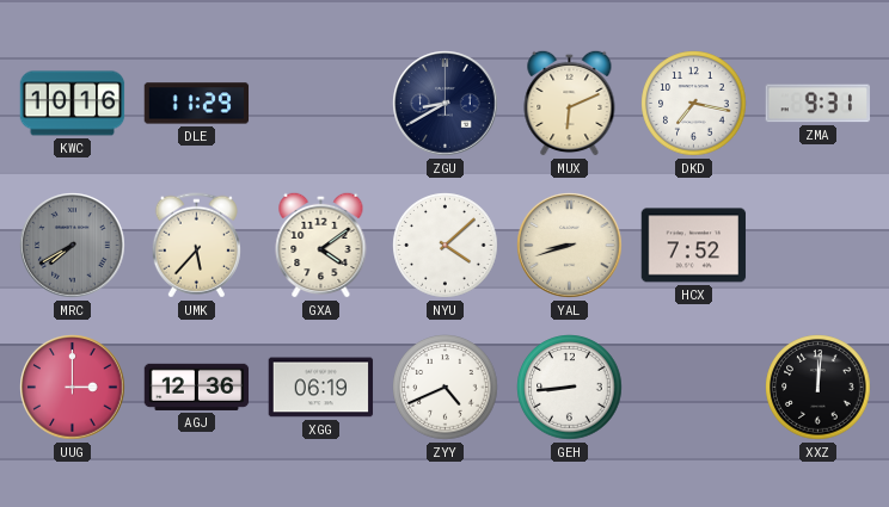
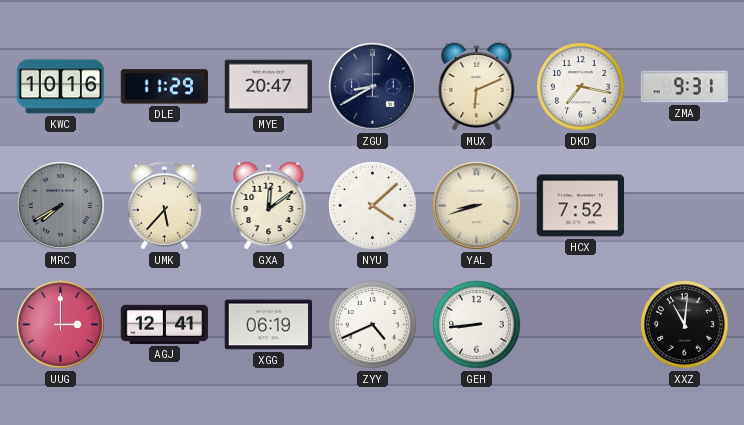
MYE: none -> 20:47 (269, 87)
GXA: 4:09 -> 12:09 (269, 205)
AGJ: 12:36 -> 12:41 (165, 324)
XXZ: 12:01 -> 11:01 (685, 325)
